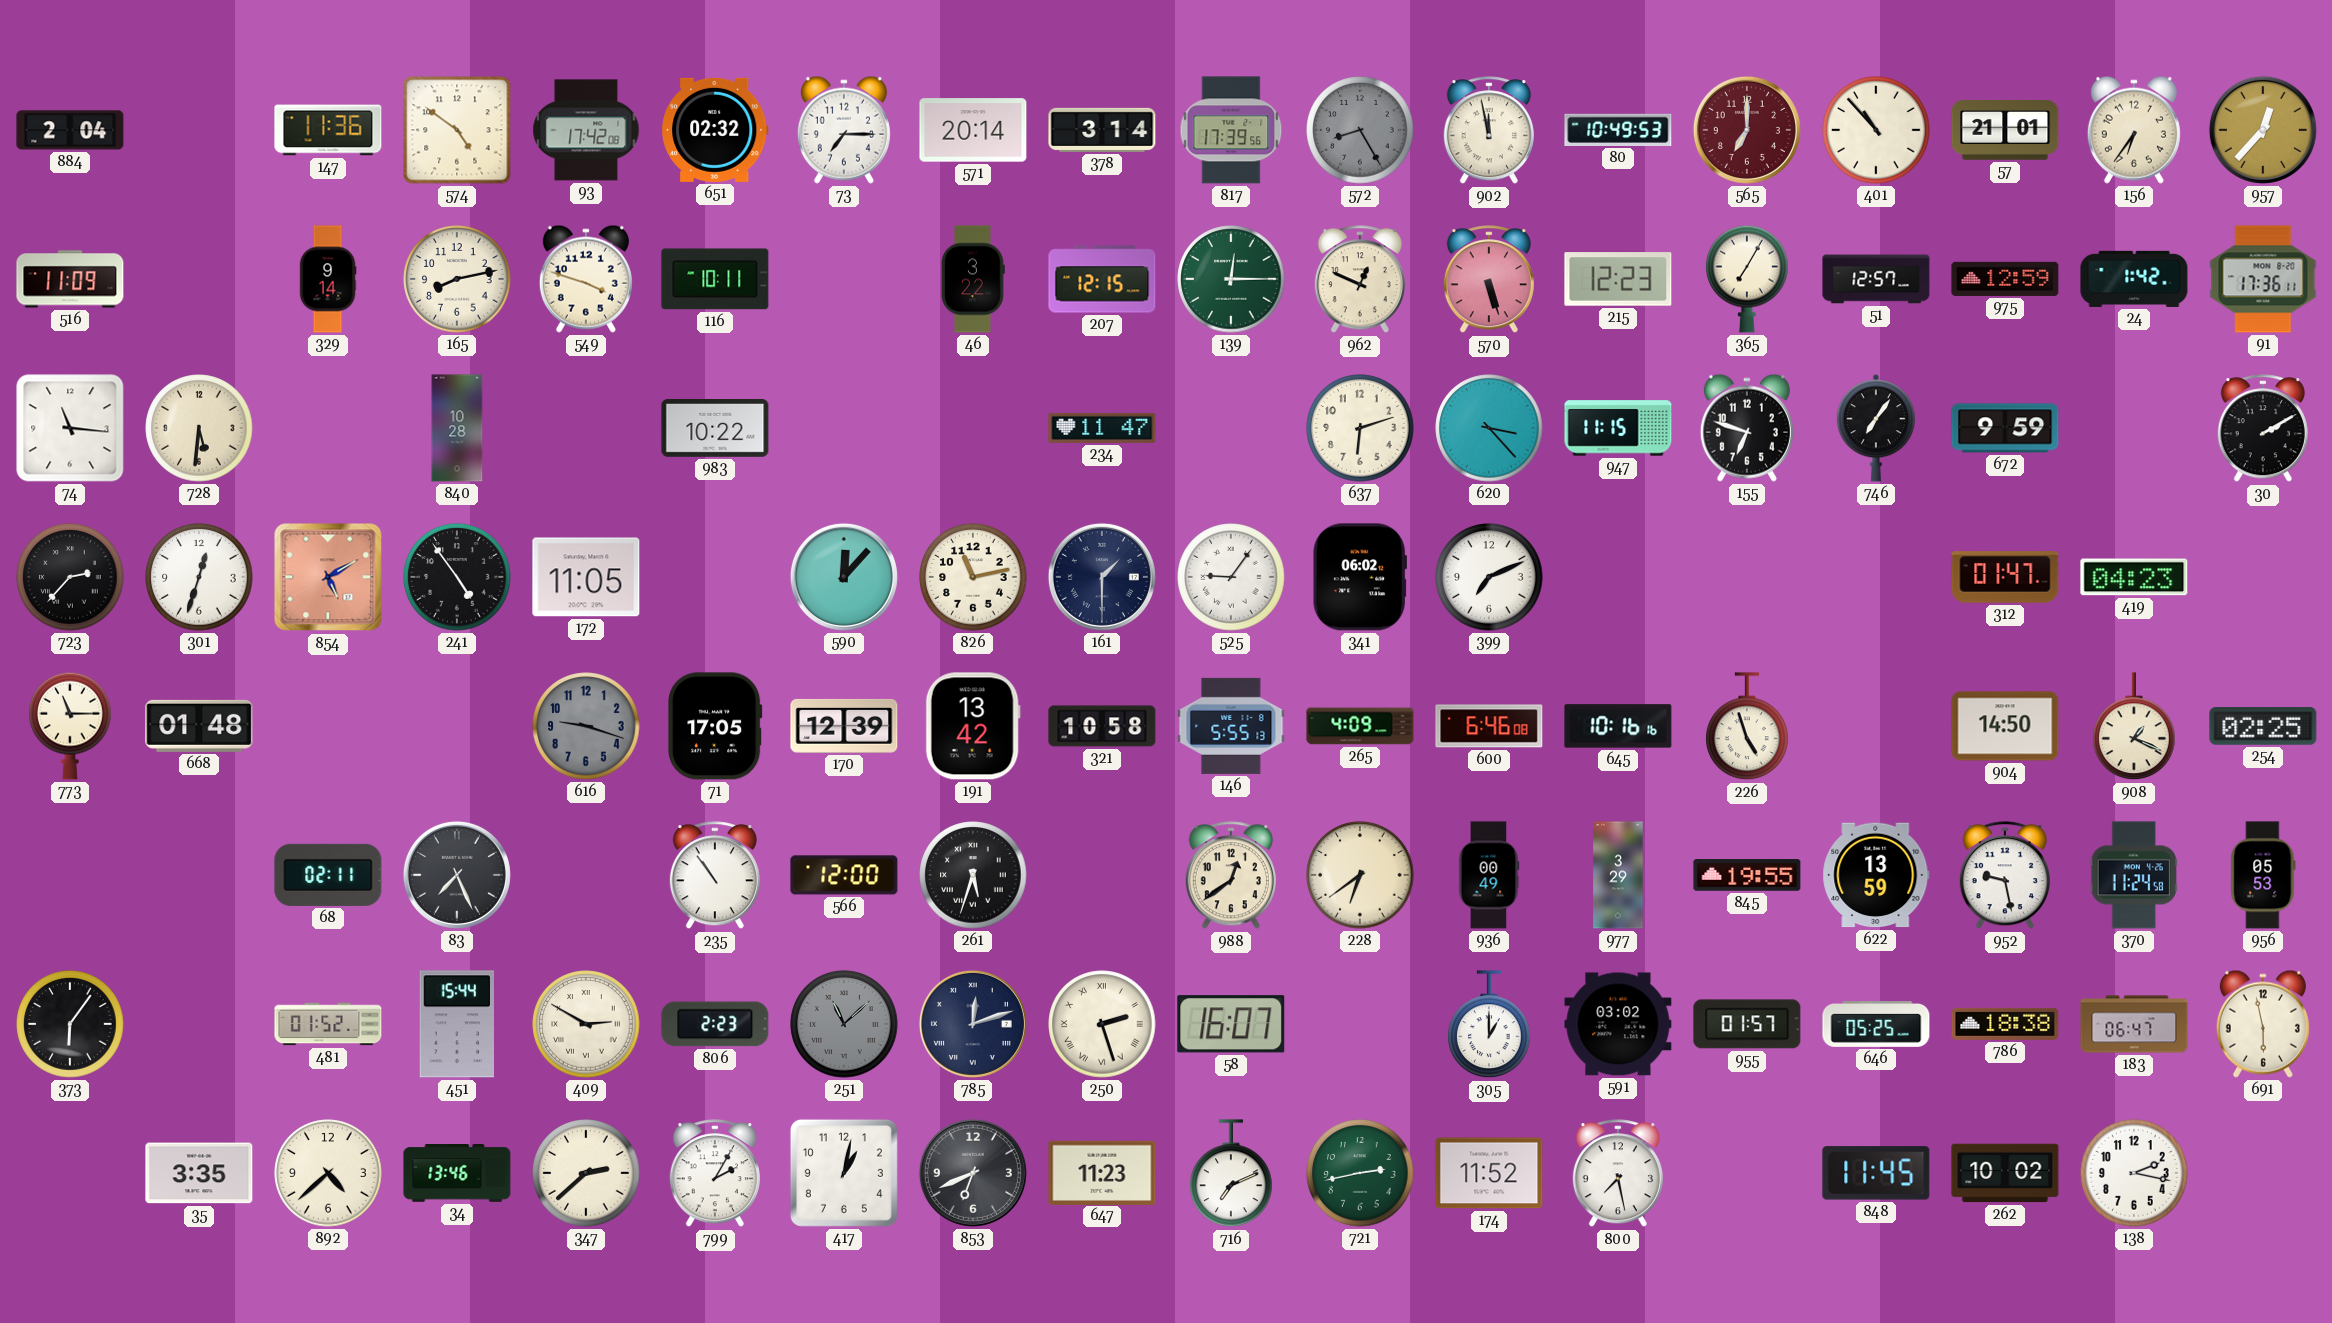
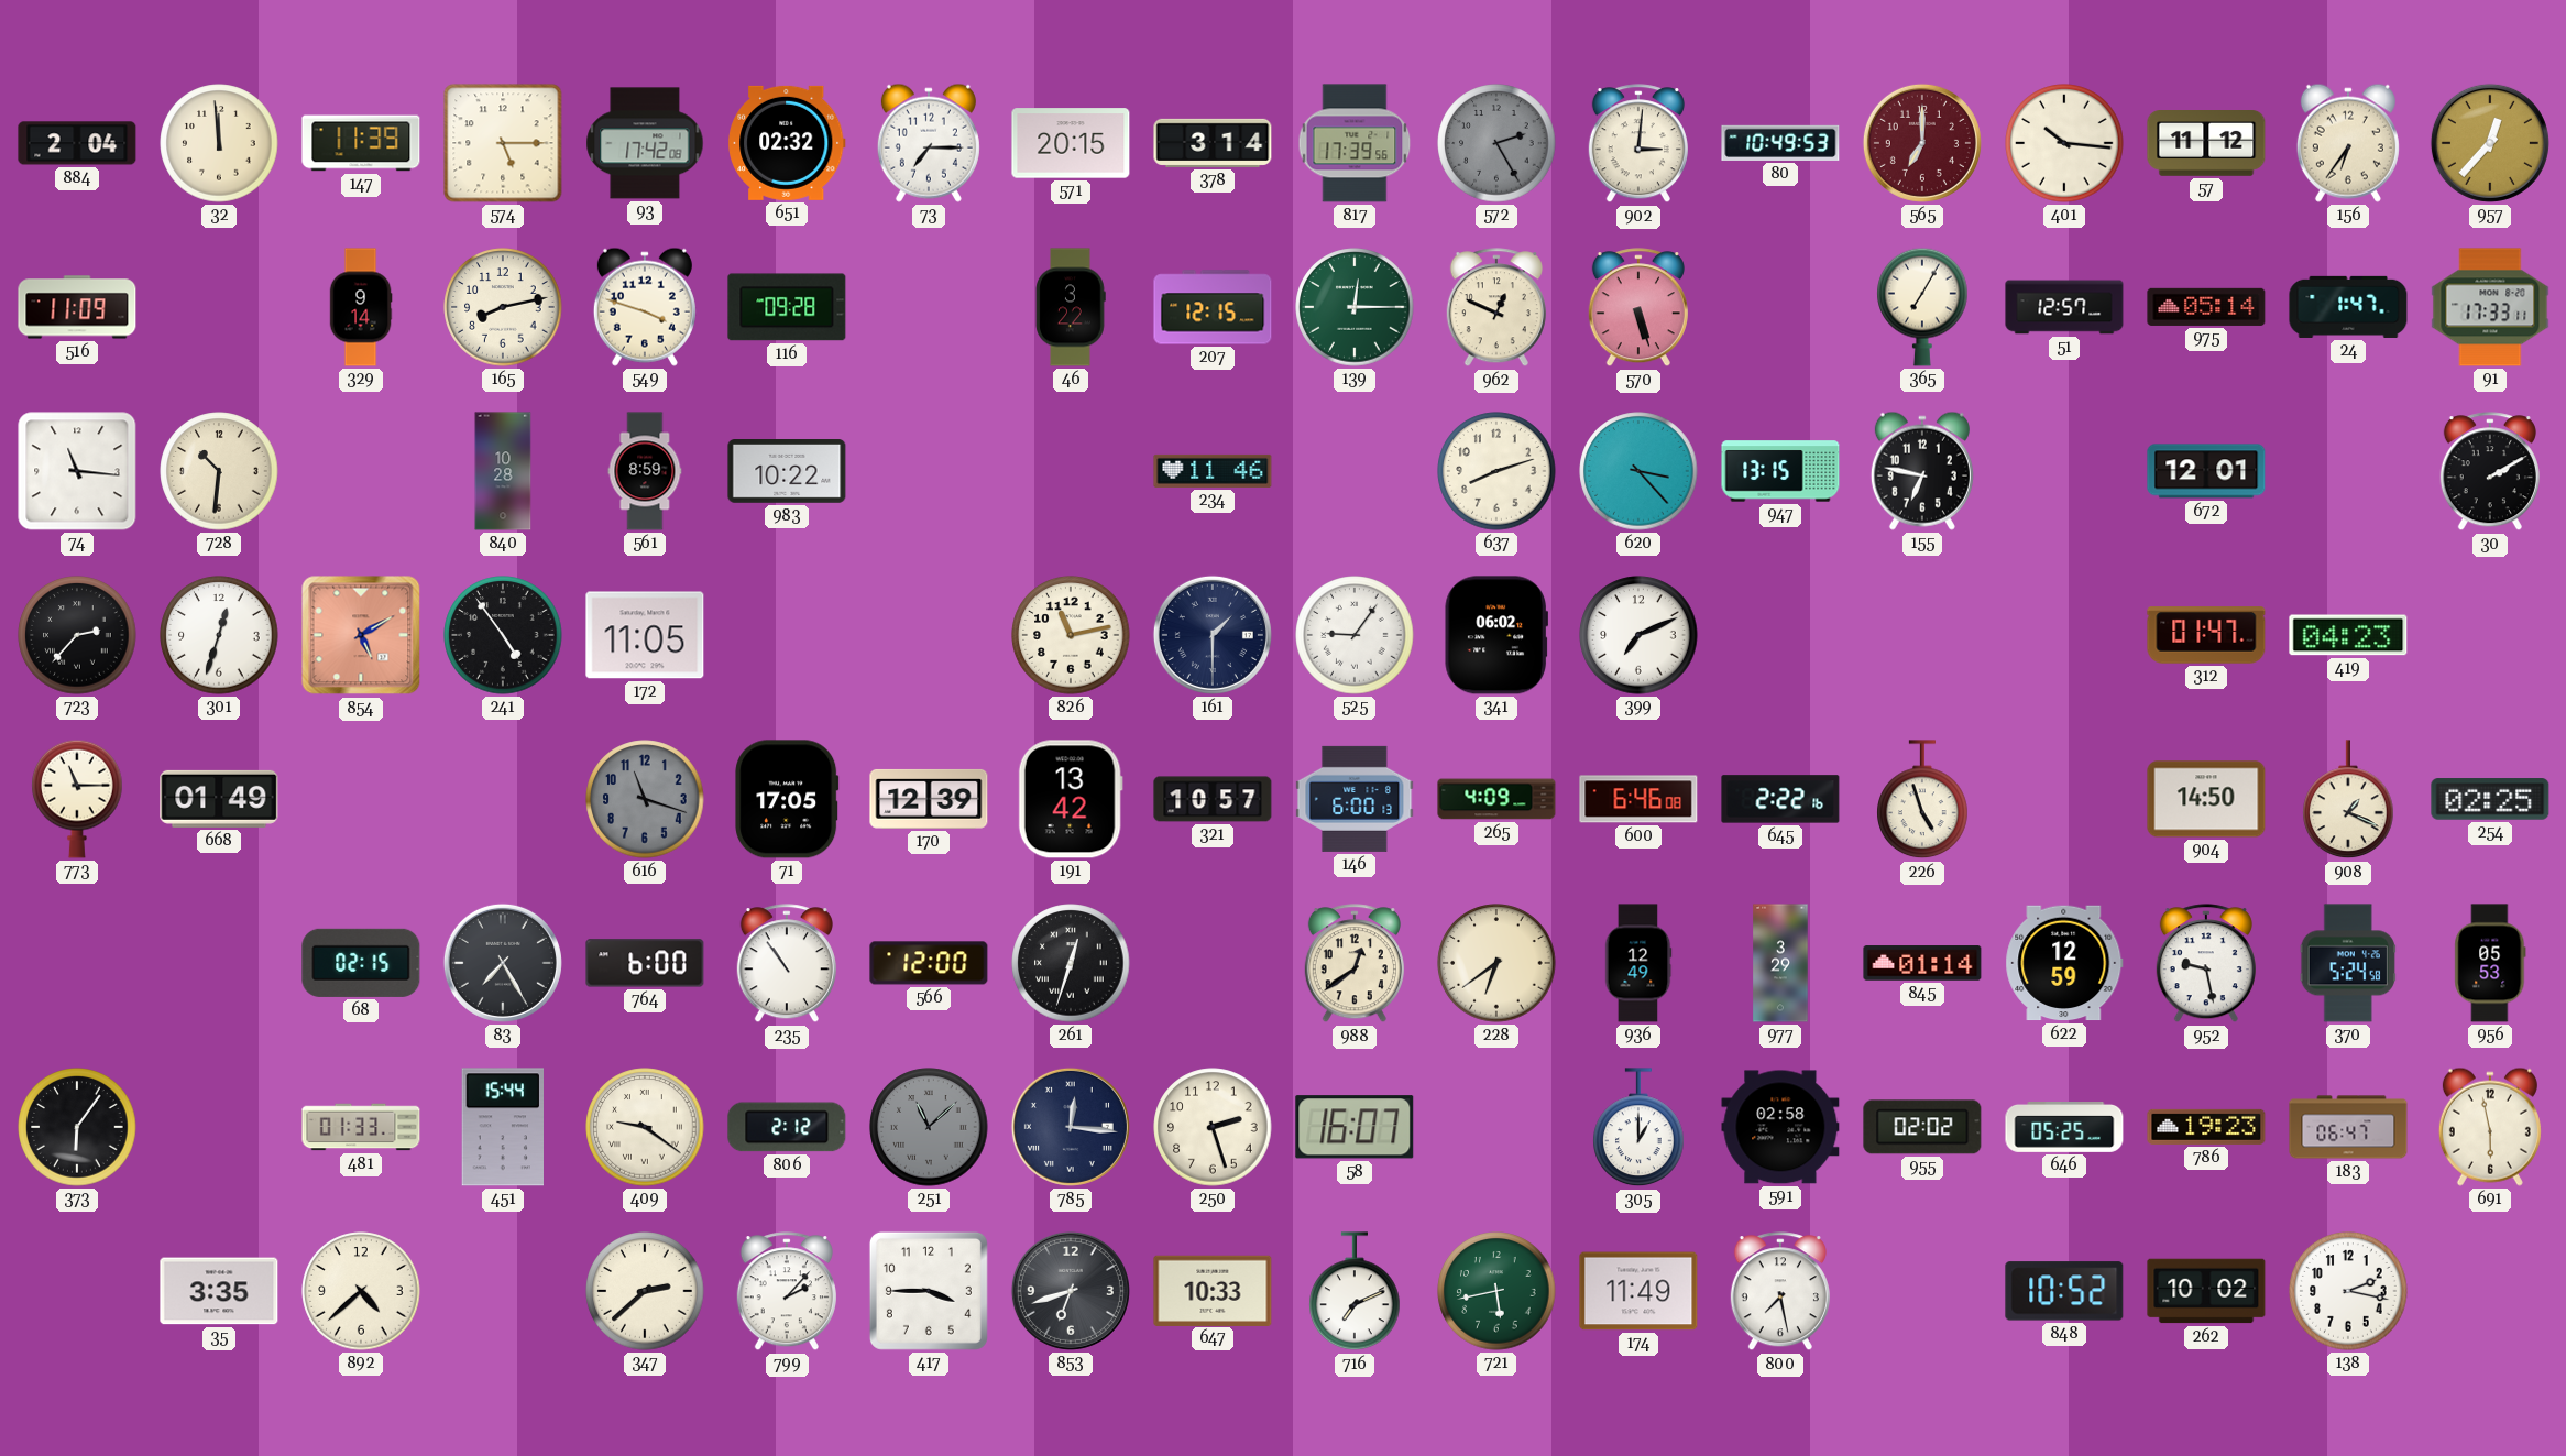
32: none -> 11:59 (219, 143)
147: 11:36 -> 11:39 (361, 143)
574: 4:51 -> 5:15 (503, 143)
571: 20:14 -> 20:15 (1071, 143)
572: 8:25 -> 2:25 (1496, 143)
902: 11:58 -> 3:01 (1638, 144)
401: 10:53 -> 10:16 (2064, 143)
57: 21:01 -> 11:12 (2206, 144)
116: 10:11 -> 09:28 (787, 307)
215: 12:23 -> none (1618, 279)
975: 12:59 -> 05:14 (2206, 307)
24: 1:42 -> 1:47 (2348, 307)
91: 17:36 -> 17:33 (2490, 307)
728: 5:31 -> 10:31 (219, 471)
561: none -> 8:59 (645, 471)
234: 11:47 -> 11:46 (1213, 471)
637: 6:12 -> 8:12 (1496, 471)
947: 11:15 -> 13:15 (1780, 471)
155: 6:48 -> 6:47 (1922, 471)
746: 7:06 -> none (1876, 428)
672: 9:59 -> 12:01 (2206, 471)
590: 12:07 -> none (844, 577)
668: 01:48 -> 01:49 (219, 799)
616: 9:18 -> 11:18 (645, 799)
321: 10:58 -> 10:57 (1213, 799)
146: 5:55 -> 6:00 (1355, 799)
645: 10:16 -> 2:22 (1780, 799)
68: 02:11 -> 02:15 (361, 963)
83: 7:26 -> 7:25 (503, 963)
764: none -> 6:00 (645, 963)
261: 5:33 -> 12:33 (1071, 963)
936: 00:49 -> 12:49 (1638, 963)
845: 19:55 -> 01:14 (1922, 963)
622: 13:59 -> 12:59 (2064, 963)
370: 11:24 -> 5:24 (2348, 963)
481: 01:52 -> 01:33 (361, 1127)
409: 2:50 -> 9:21 (645, 1127)
806: 2:23 -> 2:12 (787, 1127)
785: 12:12 -> 12:16 (1071, 1127)
250 numerals: Roman -> Arabic (1213, 1127)
591: 03:02 -> 02:58 (1780, 1127)
955: 01:57 -> 02:02 (1922, 1127)
786: 18:38 -> 19:23 (2206, 1127)
34: 13:46 -> none (457, 1174)
799: 2:05 -> 2:07 (787, 1292)
417: 1:02 -> 3:45 (929, 1291)
853: 6:41 -> 6:42 (1071, 1291)
647: 11:23 -> 10:33 (1213, 1290)
721: 2:43 -> 5:43 (1496, 1291)
174: 11:52 -> 11:49 (1638, 1291)
848: 11:45 -> 10:52 (2064, 1291)
